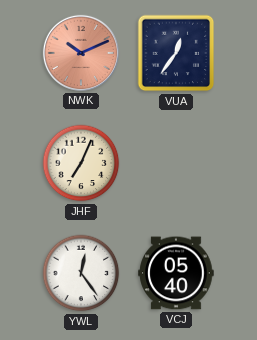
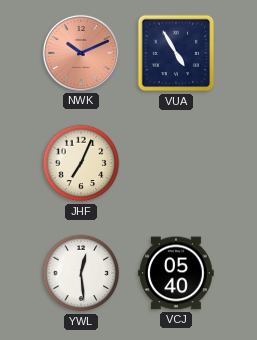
VUA: 12:36 -> 4:55 (176, 53)
YWL: 12:24 -> 12:29 (81, 273)
